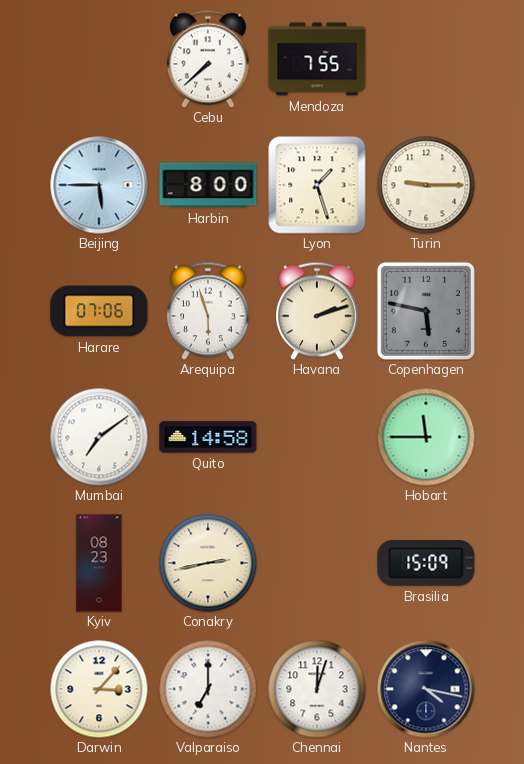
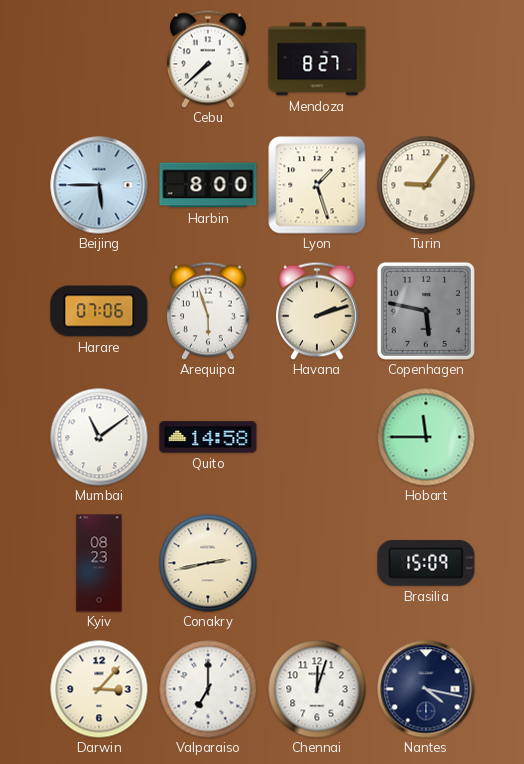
Mendoza: 7:55 -> 8:27 (317, 59)
Turin: 9:15 -> 9:06 (426, 185)
Mumbai: 7:09 -> 11:09 (99, 437)
